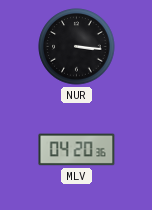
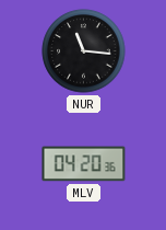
NUR: 3:16 -> 11:16 (84, 51)
